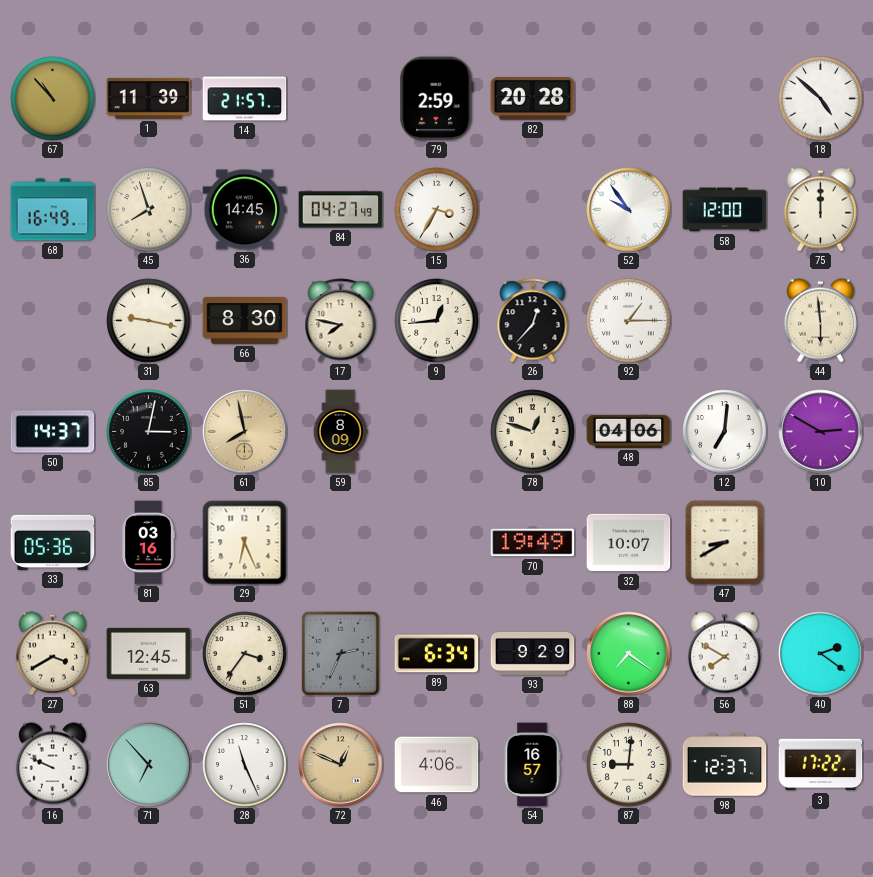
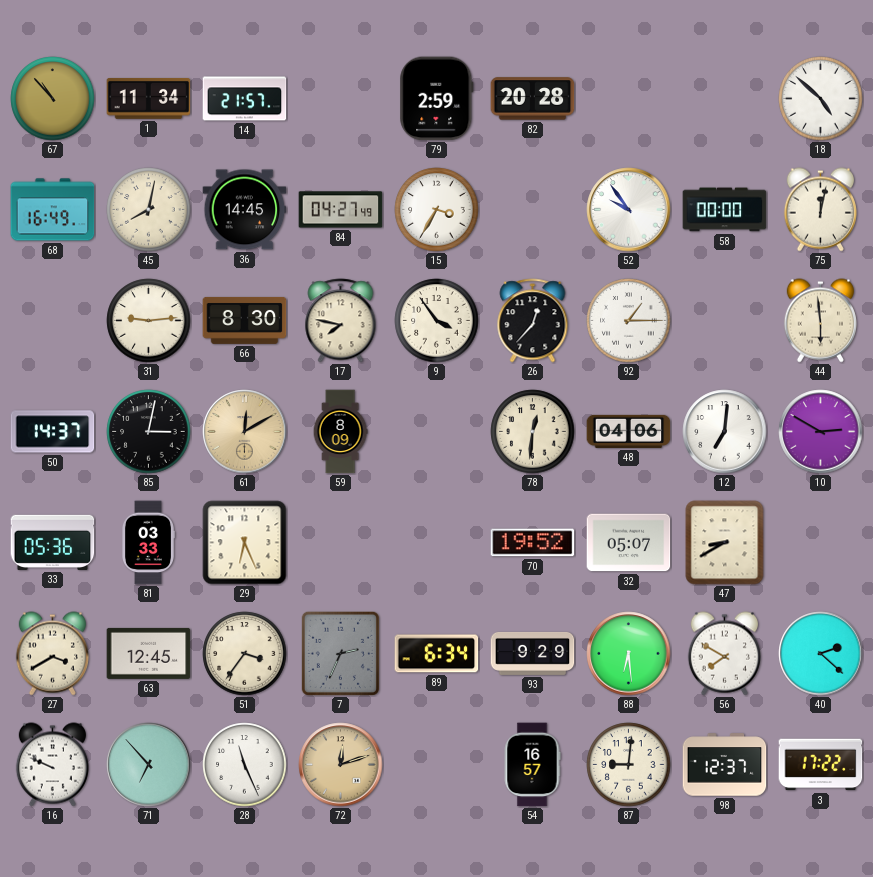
1: 11:39 -> 11:34 (149, 99)
45: 7:57 -> 8:02 (149, 210)
58: 12:00 -> 00:00 (725, 210)
75: 12:00 -> 12:02 (820, 210)
31: 9:17 -> 9:14 (149, 321)
9: 12:44 -> 3:54 (437, 321)
61: 7:58 -> 12:10 (245, 432)
78: 12:48 -> 12:31 (533, 432)
81: 03:16 -> 03:33 (149, 543)
70: 19:49 -> 19:52 (533, 543)
32: 10:07 -> 05:07 (629, 543)
88: 7:21 -> 6:29 (629, 654)
40: 2:21 -> 2:22 (821, 654)
72: 12:49 -> 12:12 (341, 765)
46: 4:06 -> none (437, 765)
